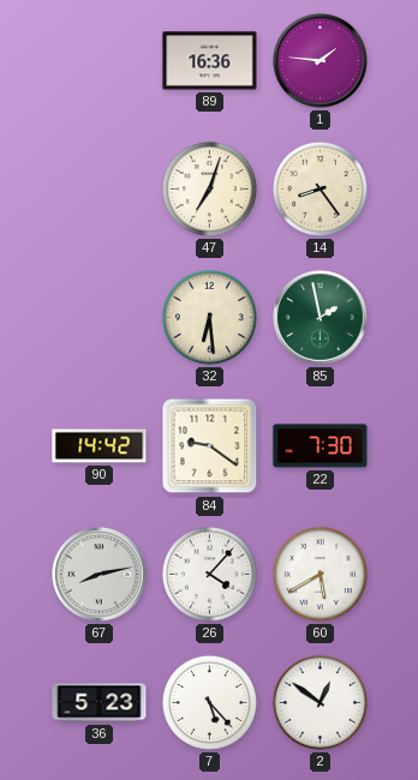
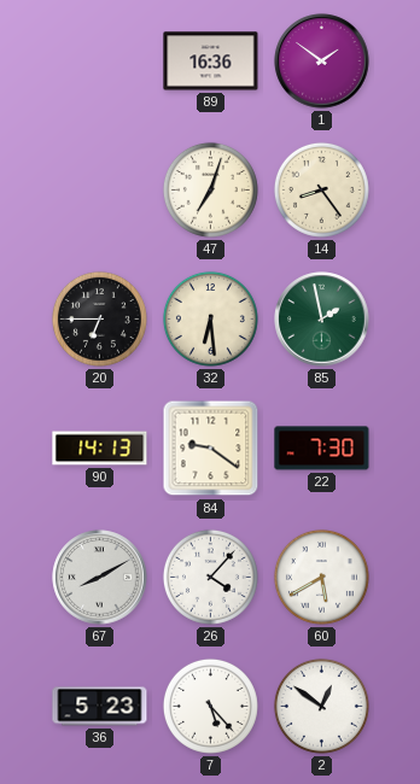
1: 1:46 -> 1:51 (322, 62)
20: none -> 6:45 (99, 318)
90: 14:42 -> 14:13 (100, 449)
67: 8:13 -> 8:10 (100, 578)
